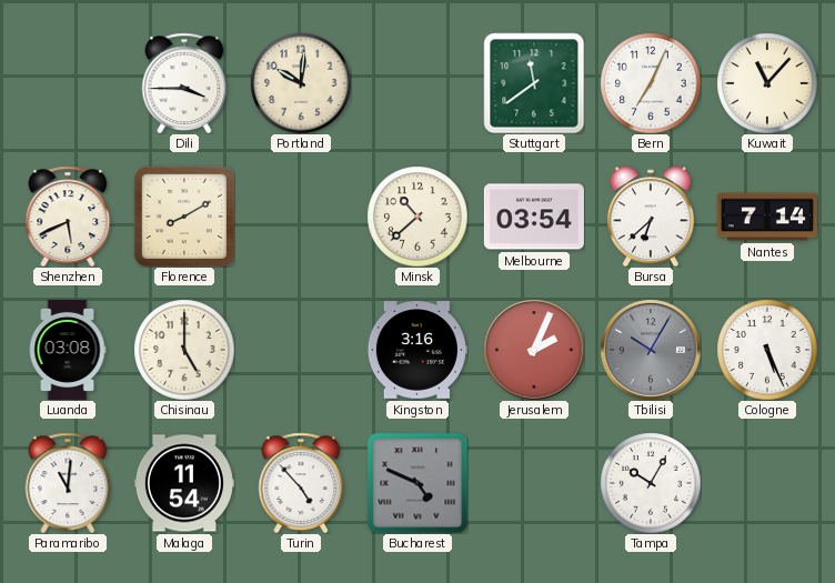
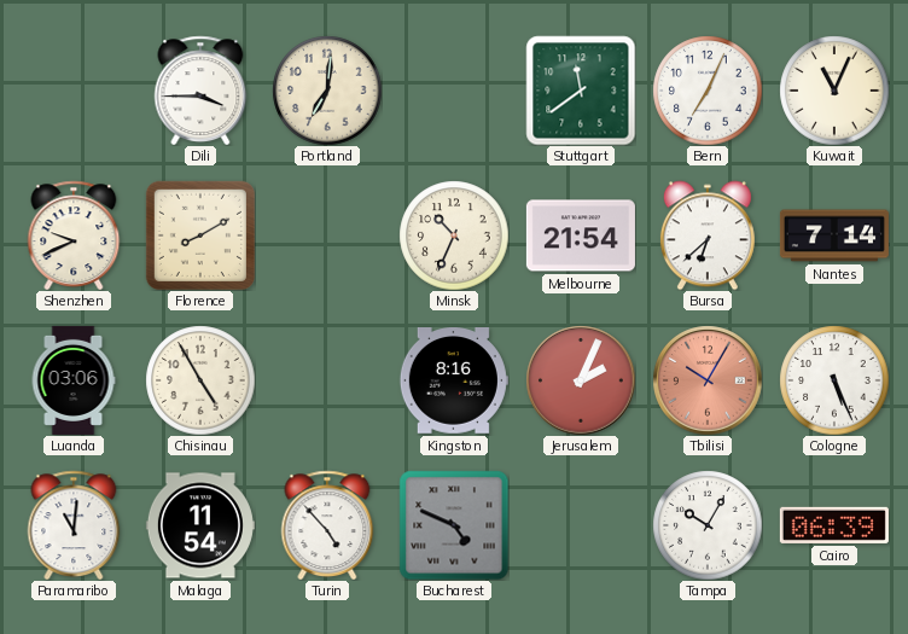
Portland: 10:01 -> 7:01 (327, 91)
Kuwait: 11:07 -> 11:04 (834, 91)
Shenzhen: 5:41 -> 9:41 (74, 234)
Minsk: 10:38 -> 10:34 (454, 235)
Melbourne: 03:54 -> 21:54 (581, 235)
Luanda: 03:08 -> 03:06 (74, 380)
Chisinau: 5:00 -> 4:55 (200, 380)
Kingston: 3:16 -> 8:16 (454, 382)
Tbilisi dial: grey -> salmon (708, 380)
Cairo: none -> 06:39 (834, 525)
